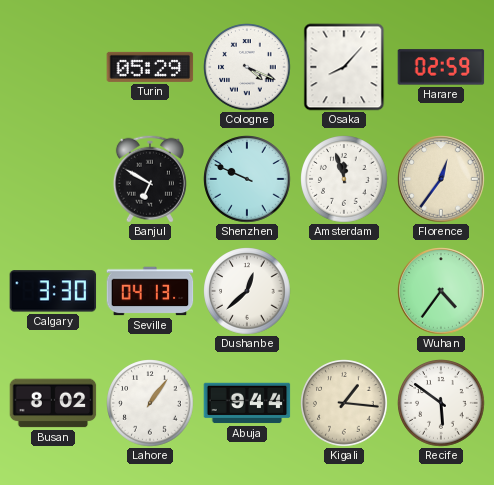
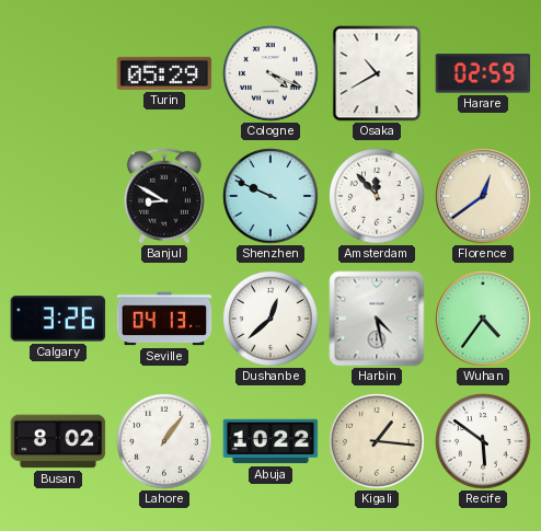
Osaka: 8:07 -> 10:40 (377, 73)
Banjul: 6:50 -> 8:50 (164, 196)
Amsterdam: 11:57 -> 11:53 (377, 196)
Florence: 12:36 -> 12:39 (483, 196)
Calgary: 3:30 -> 3:26 (58, 319)
Harbin: none -> 4:28 (377, 319)
Abuja: 9:44 -> 10:22 (270, 441)
